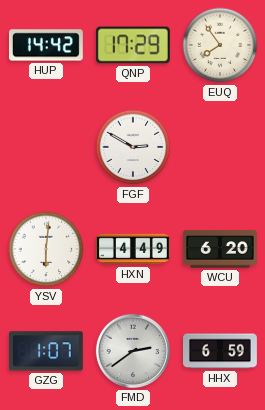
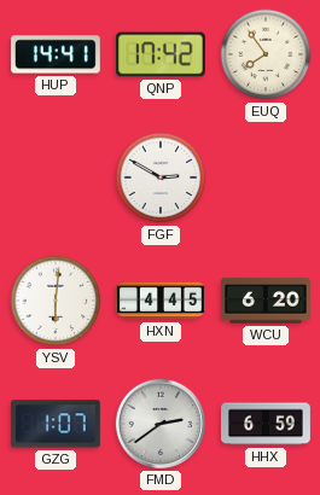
HUP: 14:42 -> 14:41 (56, 54)
QNP: 17:29 -> 17:42 (161, 54)
HXN: 4:49 -> 4:45 (162, 301)
